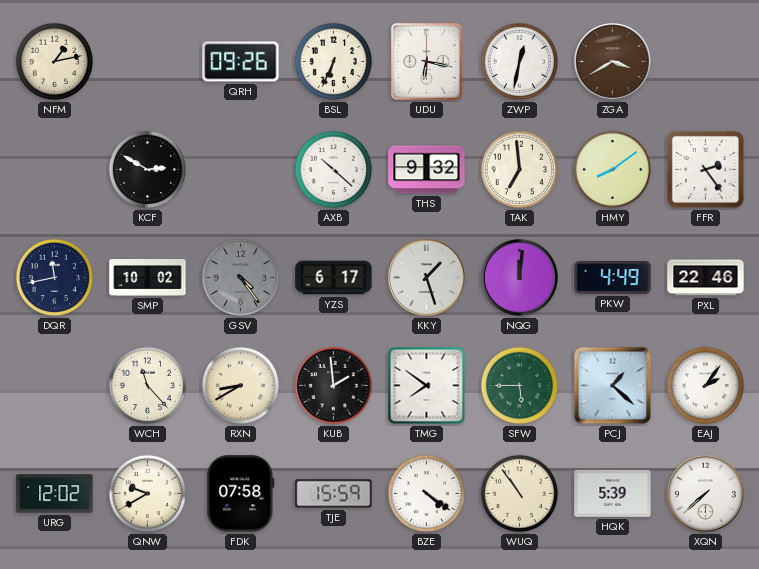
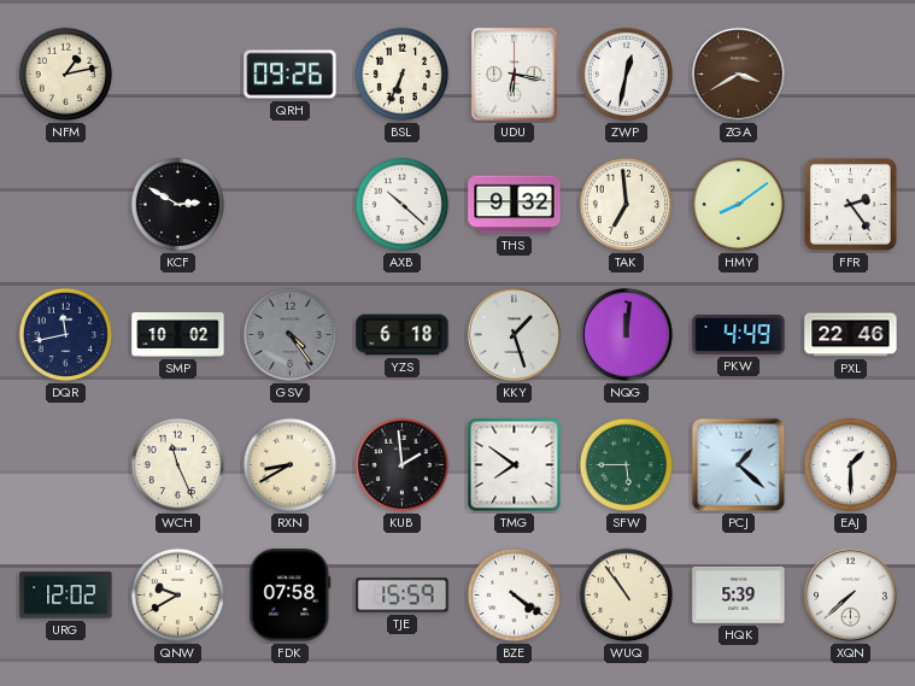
YZS: 6:17 -> 6:18 (403, 335)
WCH: 11:23 -> 11:26 (178, 465)
EAJ: 2:06 -> 1:30 (851, 465)
